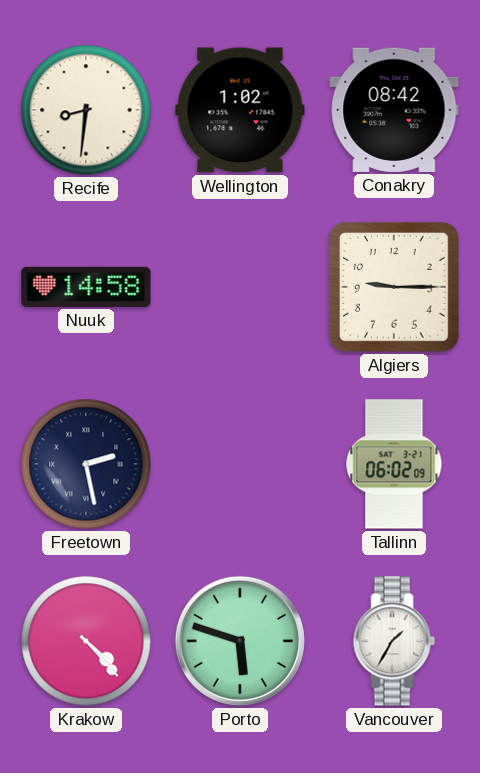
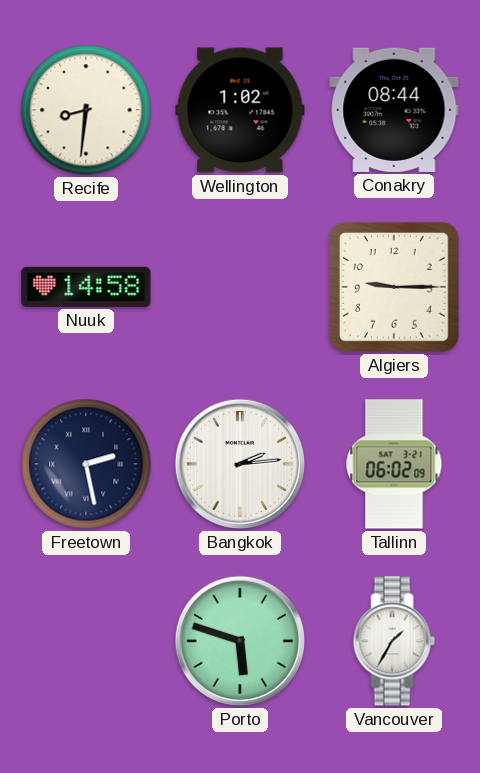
Conakry: 08:42 -> 08:44 (394, 110)
Bangkok: none -> 2:14 (240, 464)
Krakow: 4:23 -> none (86, 641)
